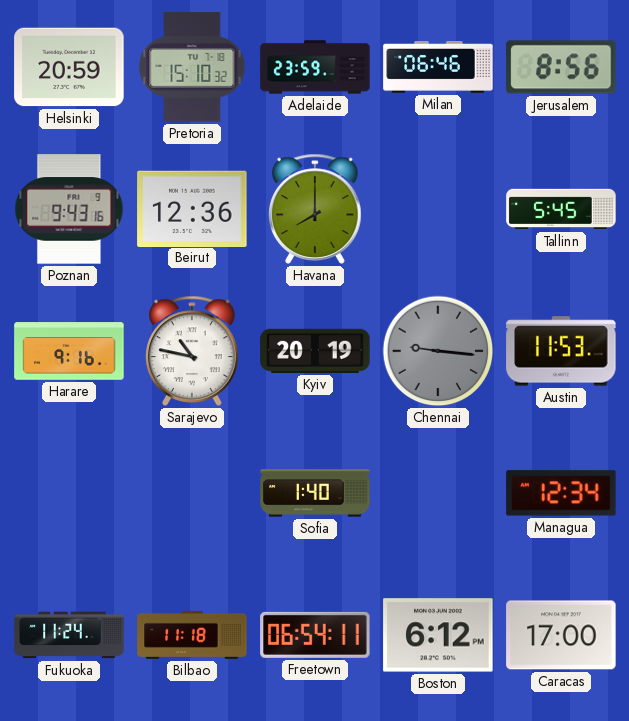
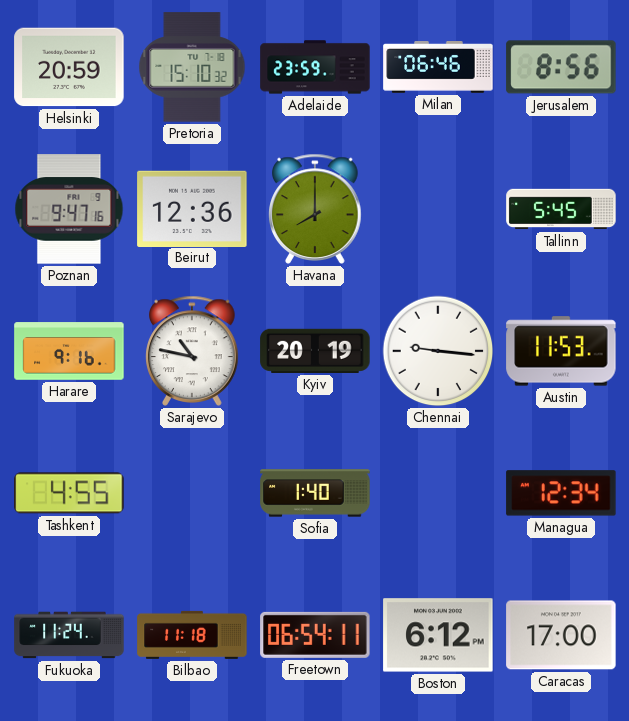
Poznan: 9:43 -> 9:47 (69, 209)
Chennai dial: grey -> white (438, 351)
Tashkent: none -> 4:55 (69, 493)
